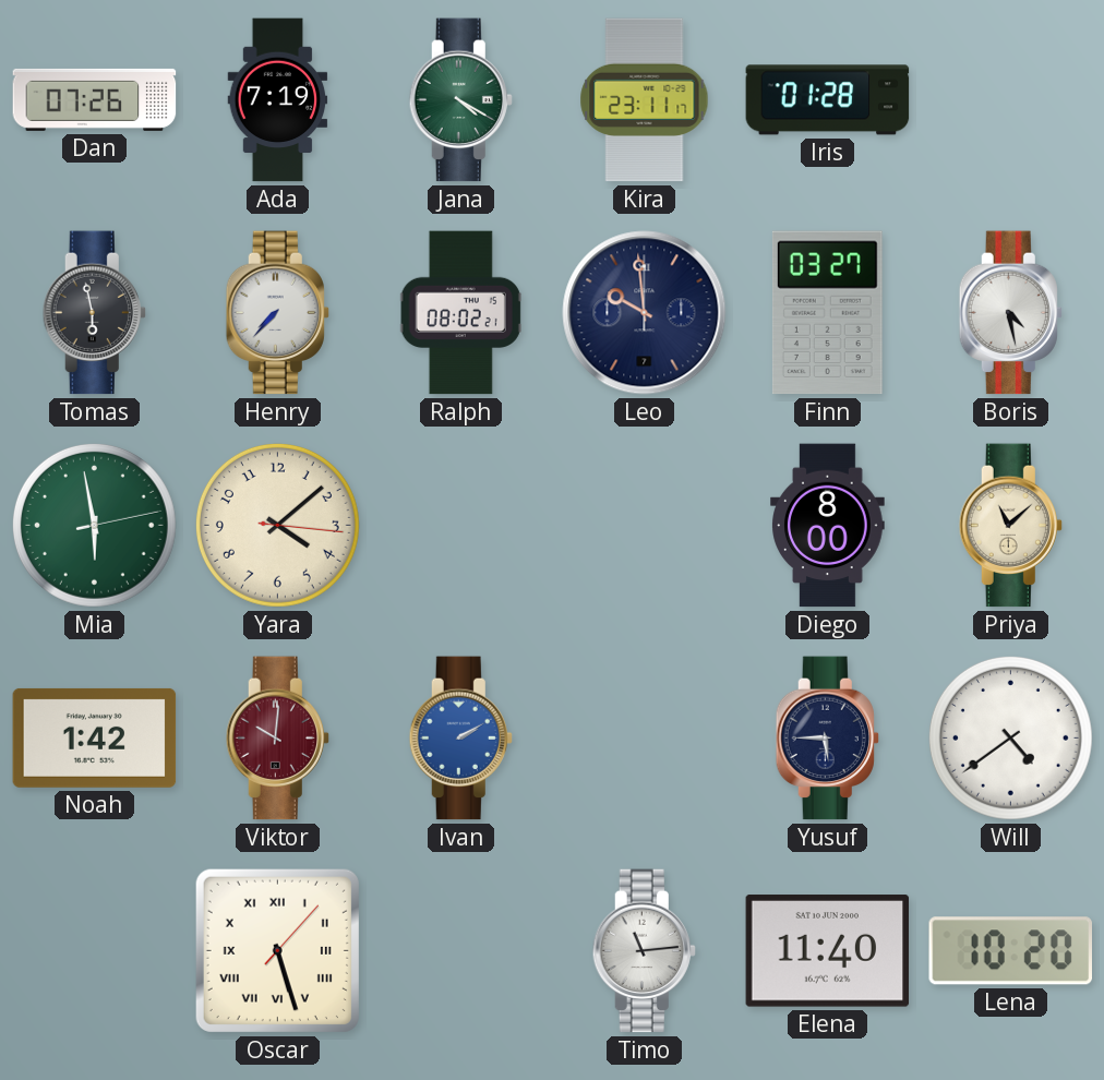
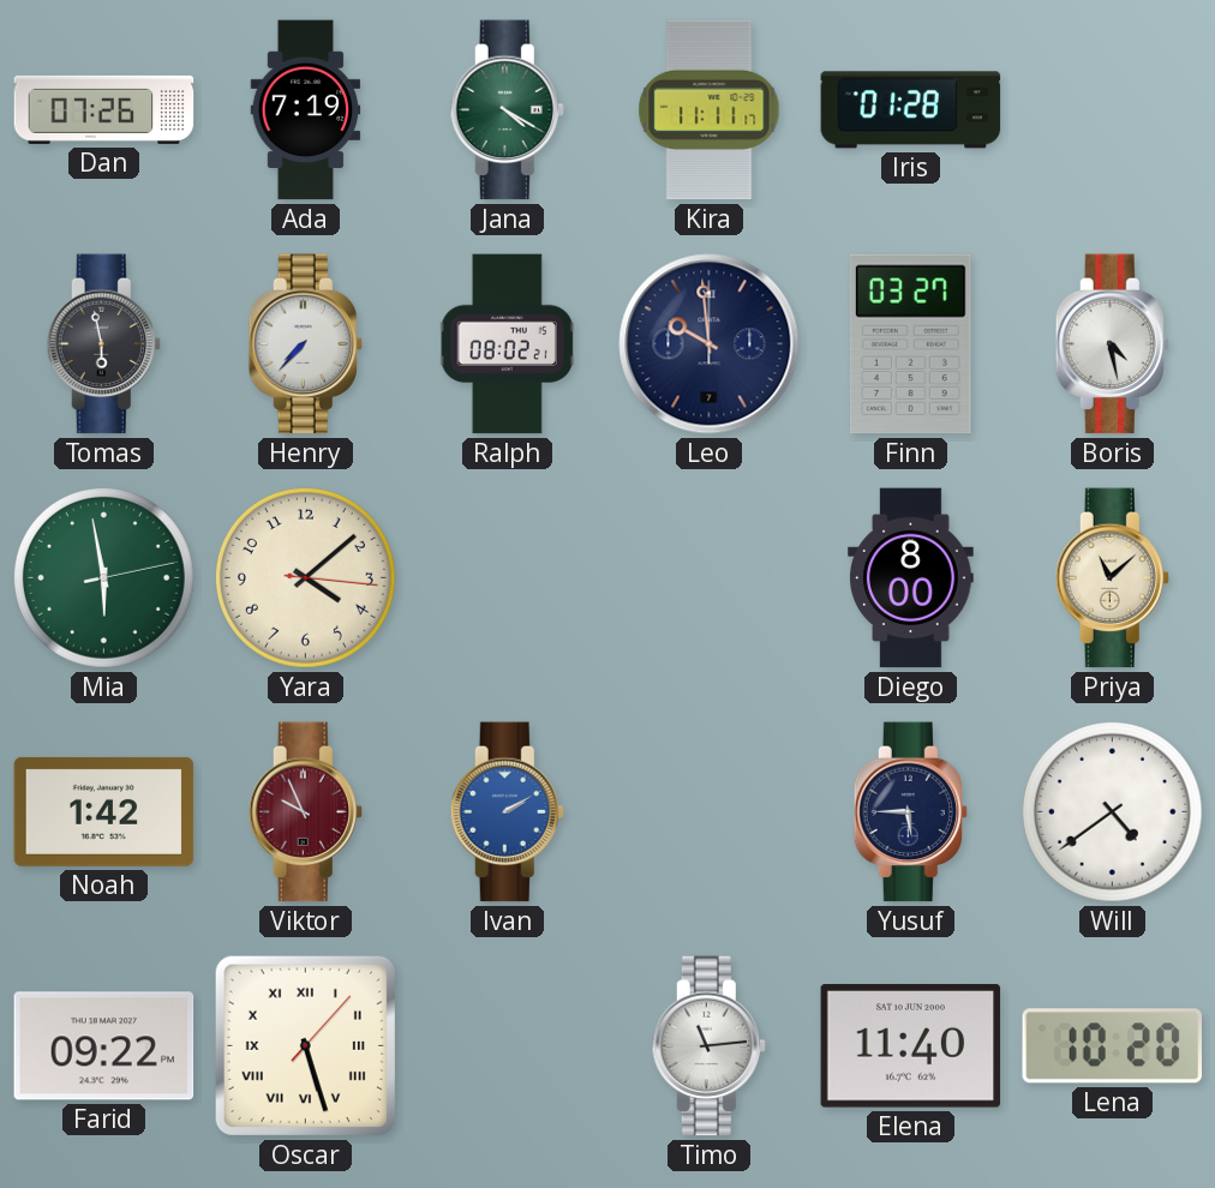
Kira: 23:11 -> 11:11 (710, 110)
Viktor: 10:01 -> 9:56 (305, 812)
Farid: none -> 09:22 (104, 1046)
